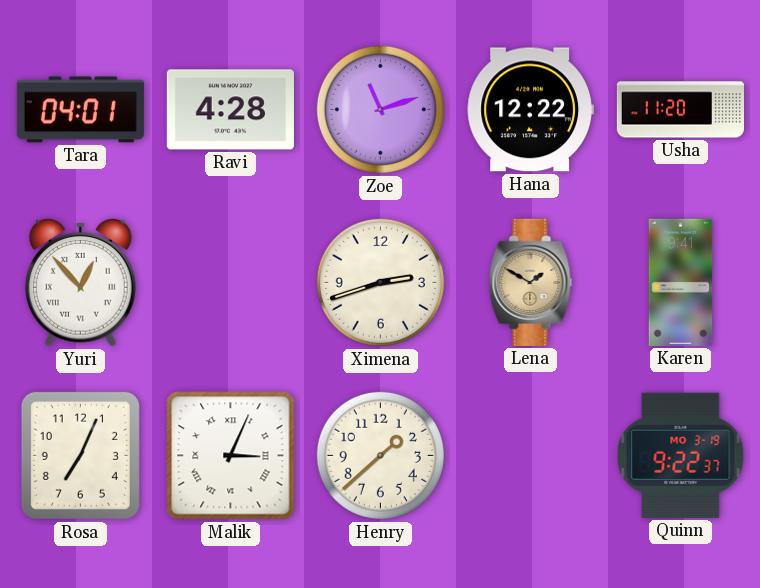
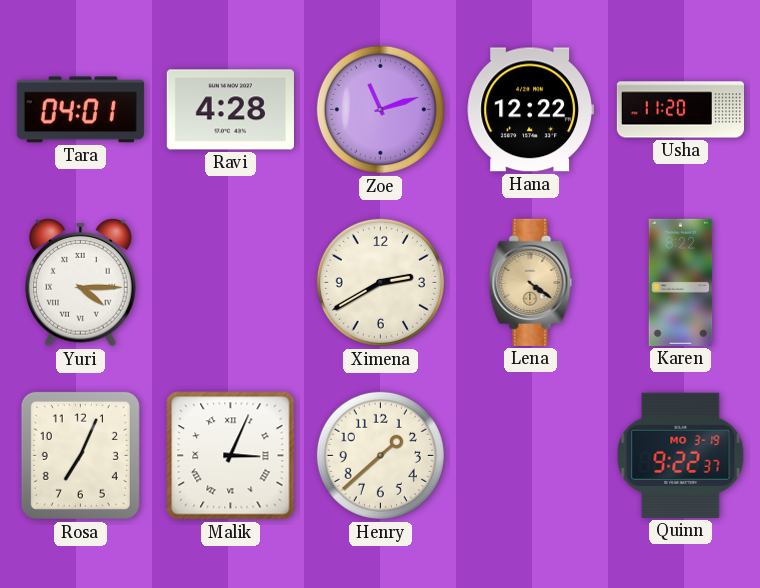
Yuri: 12:53 -> 4:15 (81, 282)
Ximena: 2:42 -> 2:40 (380, 282)
Lena: 1:50 -> 4:21 (531, 282)
Karen: 9:41 -> 8:22 (681, 282)
